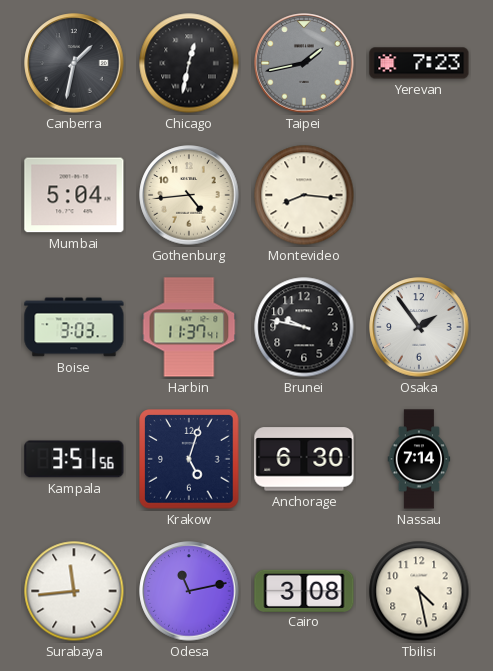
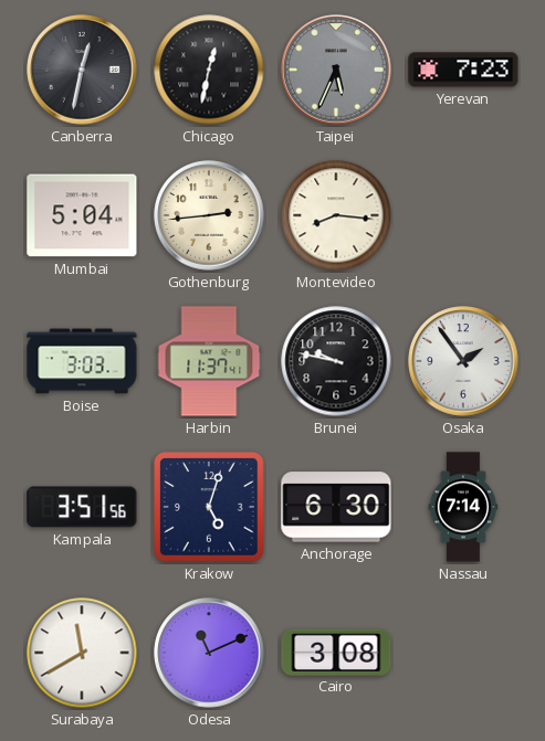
Canberra: 1:32 -> 12:32 (82, 70)
Taipei: 1:43 -> 5:34 (336, 70)
Gothenburg: 4:44 -> 2:44 (209, 215)
Surabaya: 11:44 -> 11:40 (82, 653)
Odesa: 11:13 -> 11:11 (209, 653)
Tbilisi: 4:28 -> none (419, 591)
